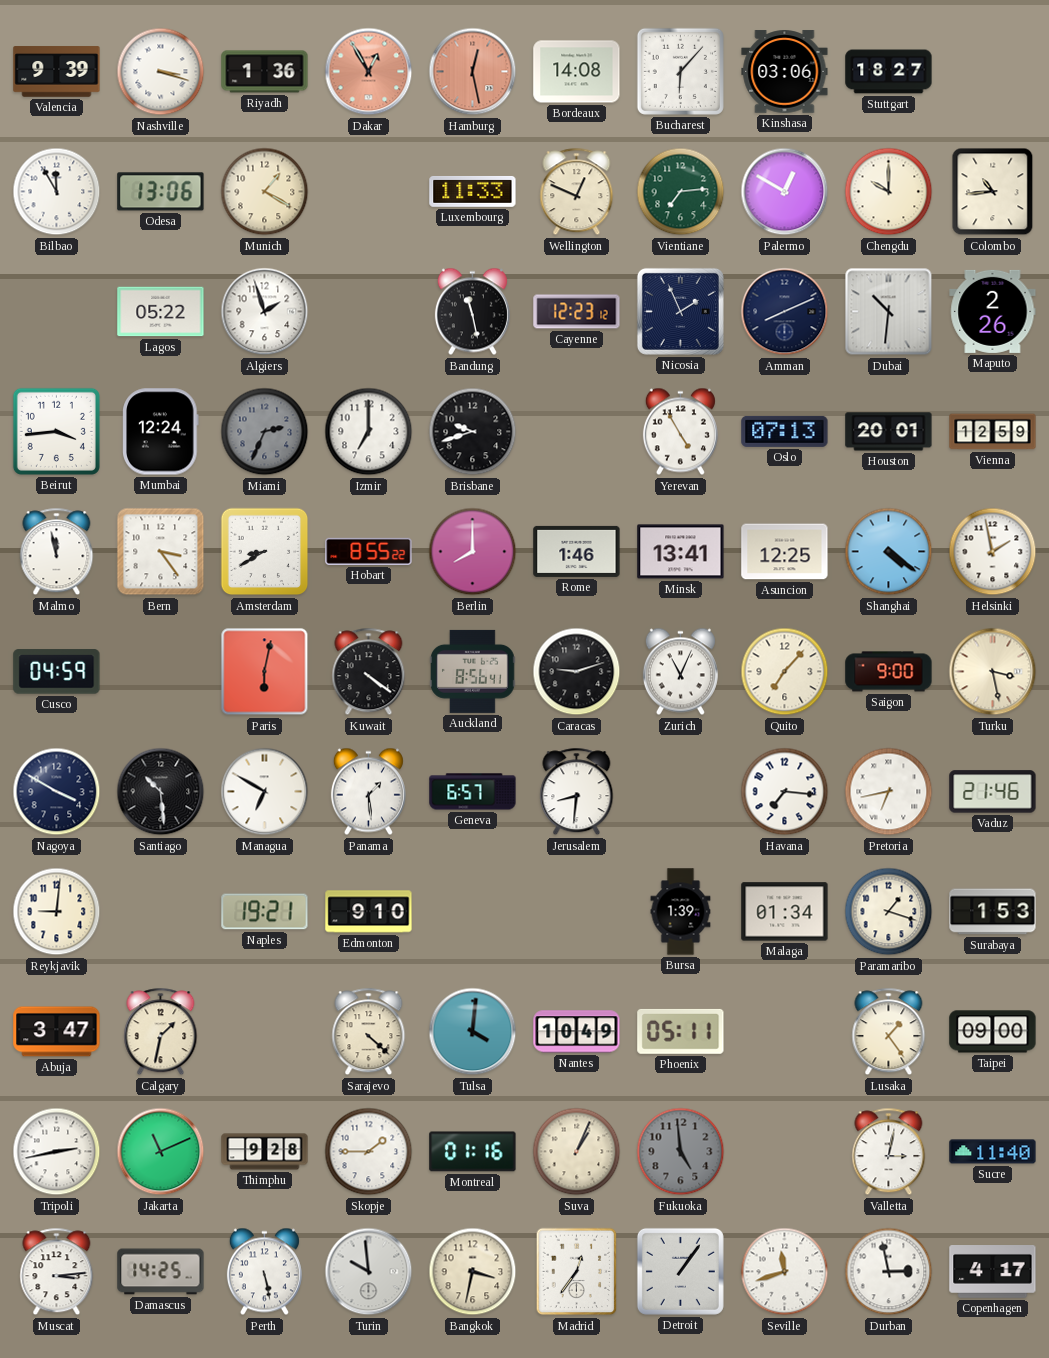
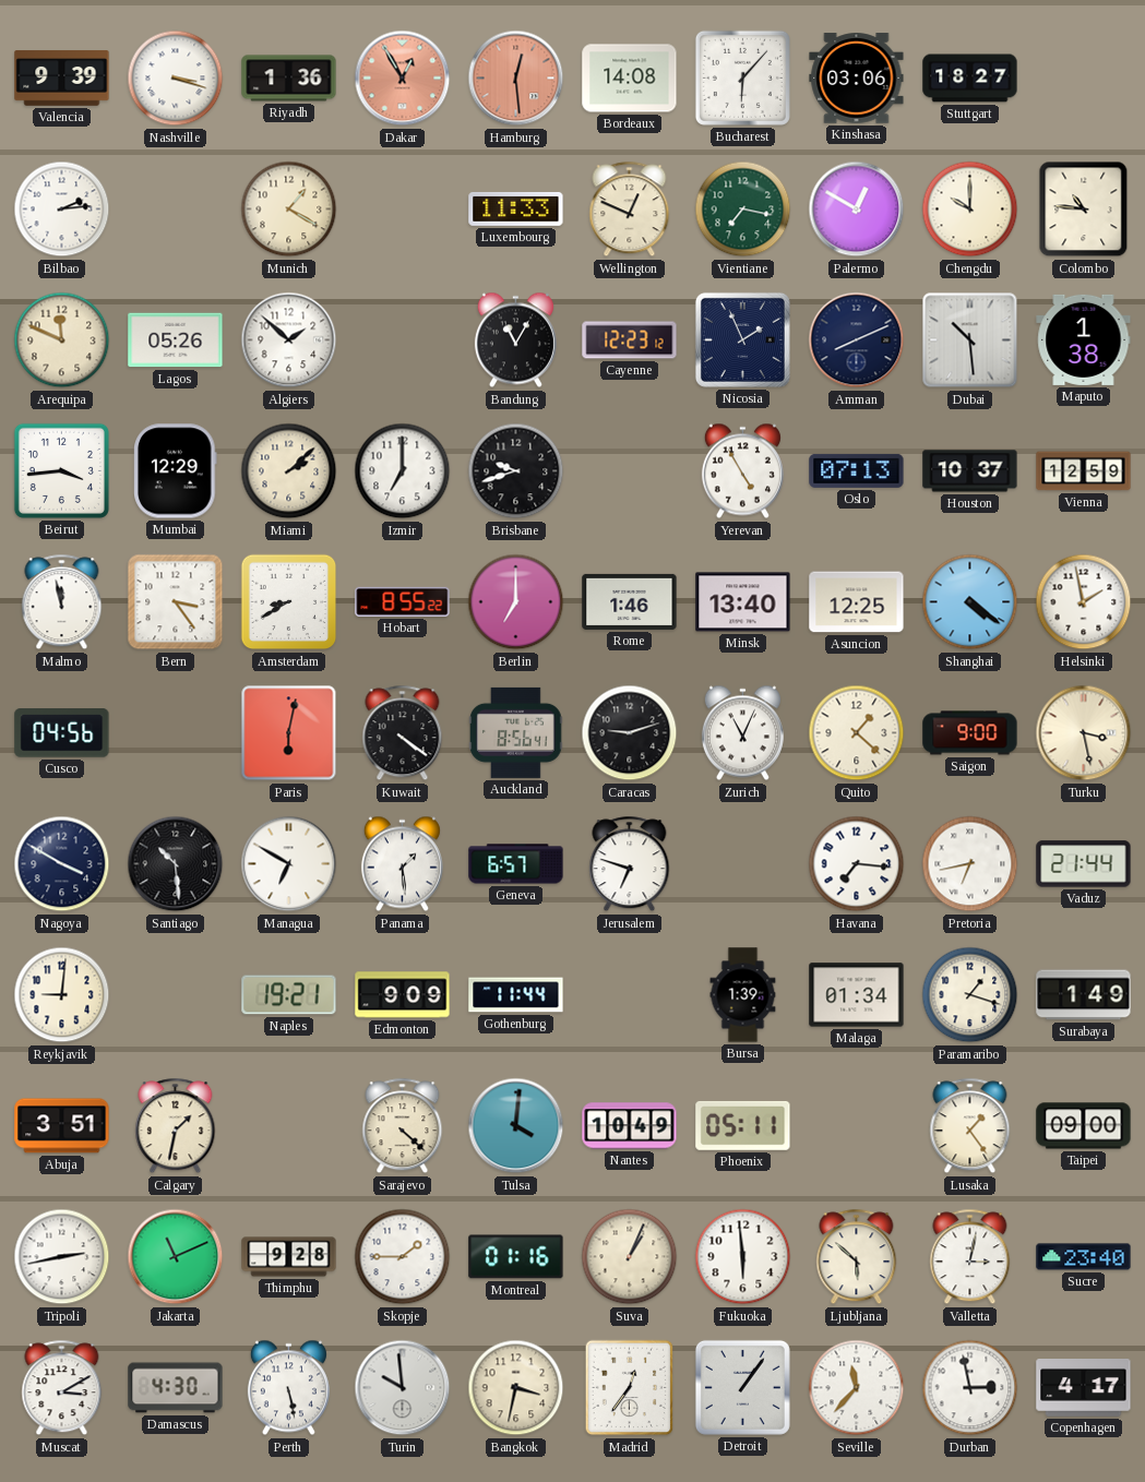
Hamburg: 12:28 -> 12:29 (516, 79)
Bilbao: 11:55 -> 2:14 (62, 210)
Odesa: 13:06 -> none (161, 192)
Vientiane: 7:14 -> 7:17 (743, 210)
Colombo: 10:44 -> 10:46 (1084, 210)
Arequipa: none -> 11:49 (62, 340)
Lagos: 05:22 -> 05:26 (176, 340)
Algiers: 1:57 -> 1:52 (289, 340)
Bandung: 11:28 -> 11:05 (515, 340)
Dubai: 10:31 -> 10:29 (970, 340)
Maputo: 2:26 -> 1:38 (1084, 339)
Mumbai: 12:24 -> 12:29 (176, 471)
Miami: 2:34 -> 2:08 (289, 471)
Miami dial: grey -> cream (289, 471)
Houston: 20:01 -> 10:37 (970, 471)
Berlin: 8:00 -> 7:00 (516, 602)
Minsk: 13:41 -> 13:40 (743, 602)
Cusco: 04:59 -> 04:56 (62, 733)
Quito: 7:07 -> 1:22 (857, 733)
Jerusalem: 8:31 -> 6:48 (630, 864)
Vaduz: 21:46 -> 21:44 (1084, 864)
Edmonton: 9:10 -> 9:09 (403, 995)
Gothenburg: none -> 11:44 (516, 995)
Surabaya: 1:53 -> 1:49 (1084, 995)
Abuja: 3:47 -> 3:51 (62, 1126)
Fukuoka: 4:59 -> 5:59 (743, 1257)
Fukuoka dial: grey -> white (743, 1257)
Ljubljana: none -> 5:52 (857, 1257)
Sucre: 11:40 -> 23:40 (1084, 1257)
Muscat: 3:14 -> 3:10 (62, 1388)
Damascus: 14:25 -> 4:30 (176, 1388)
Seville: 11:42 -> 11:37 (857, 1388)
